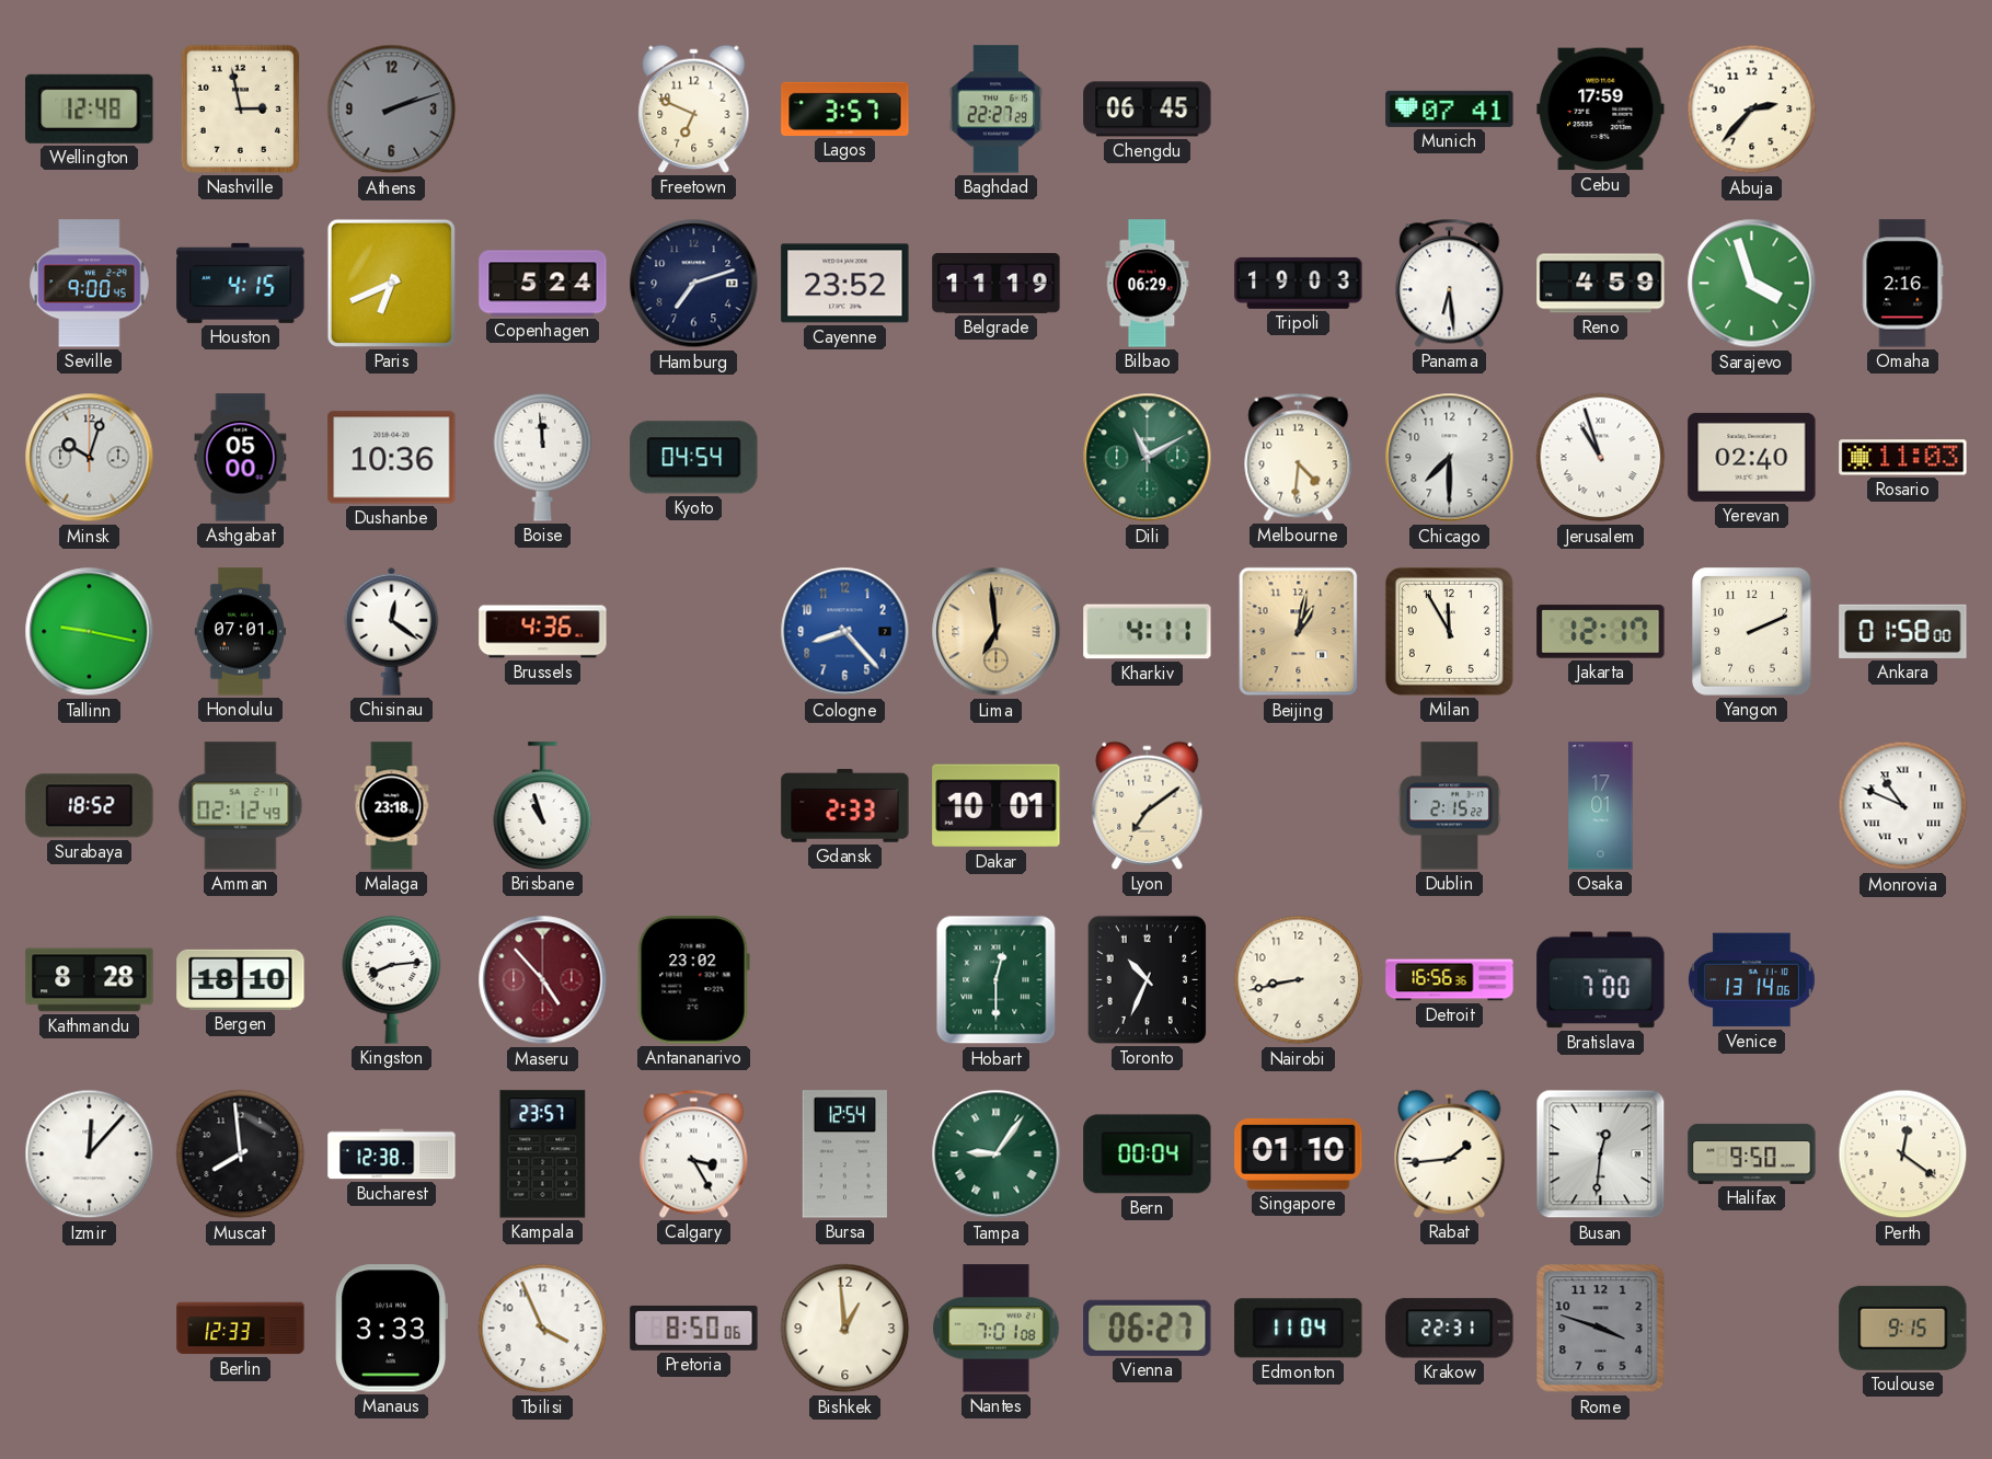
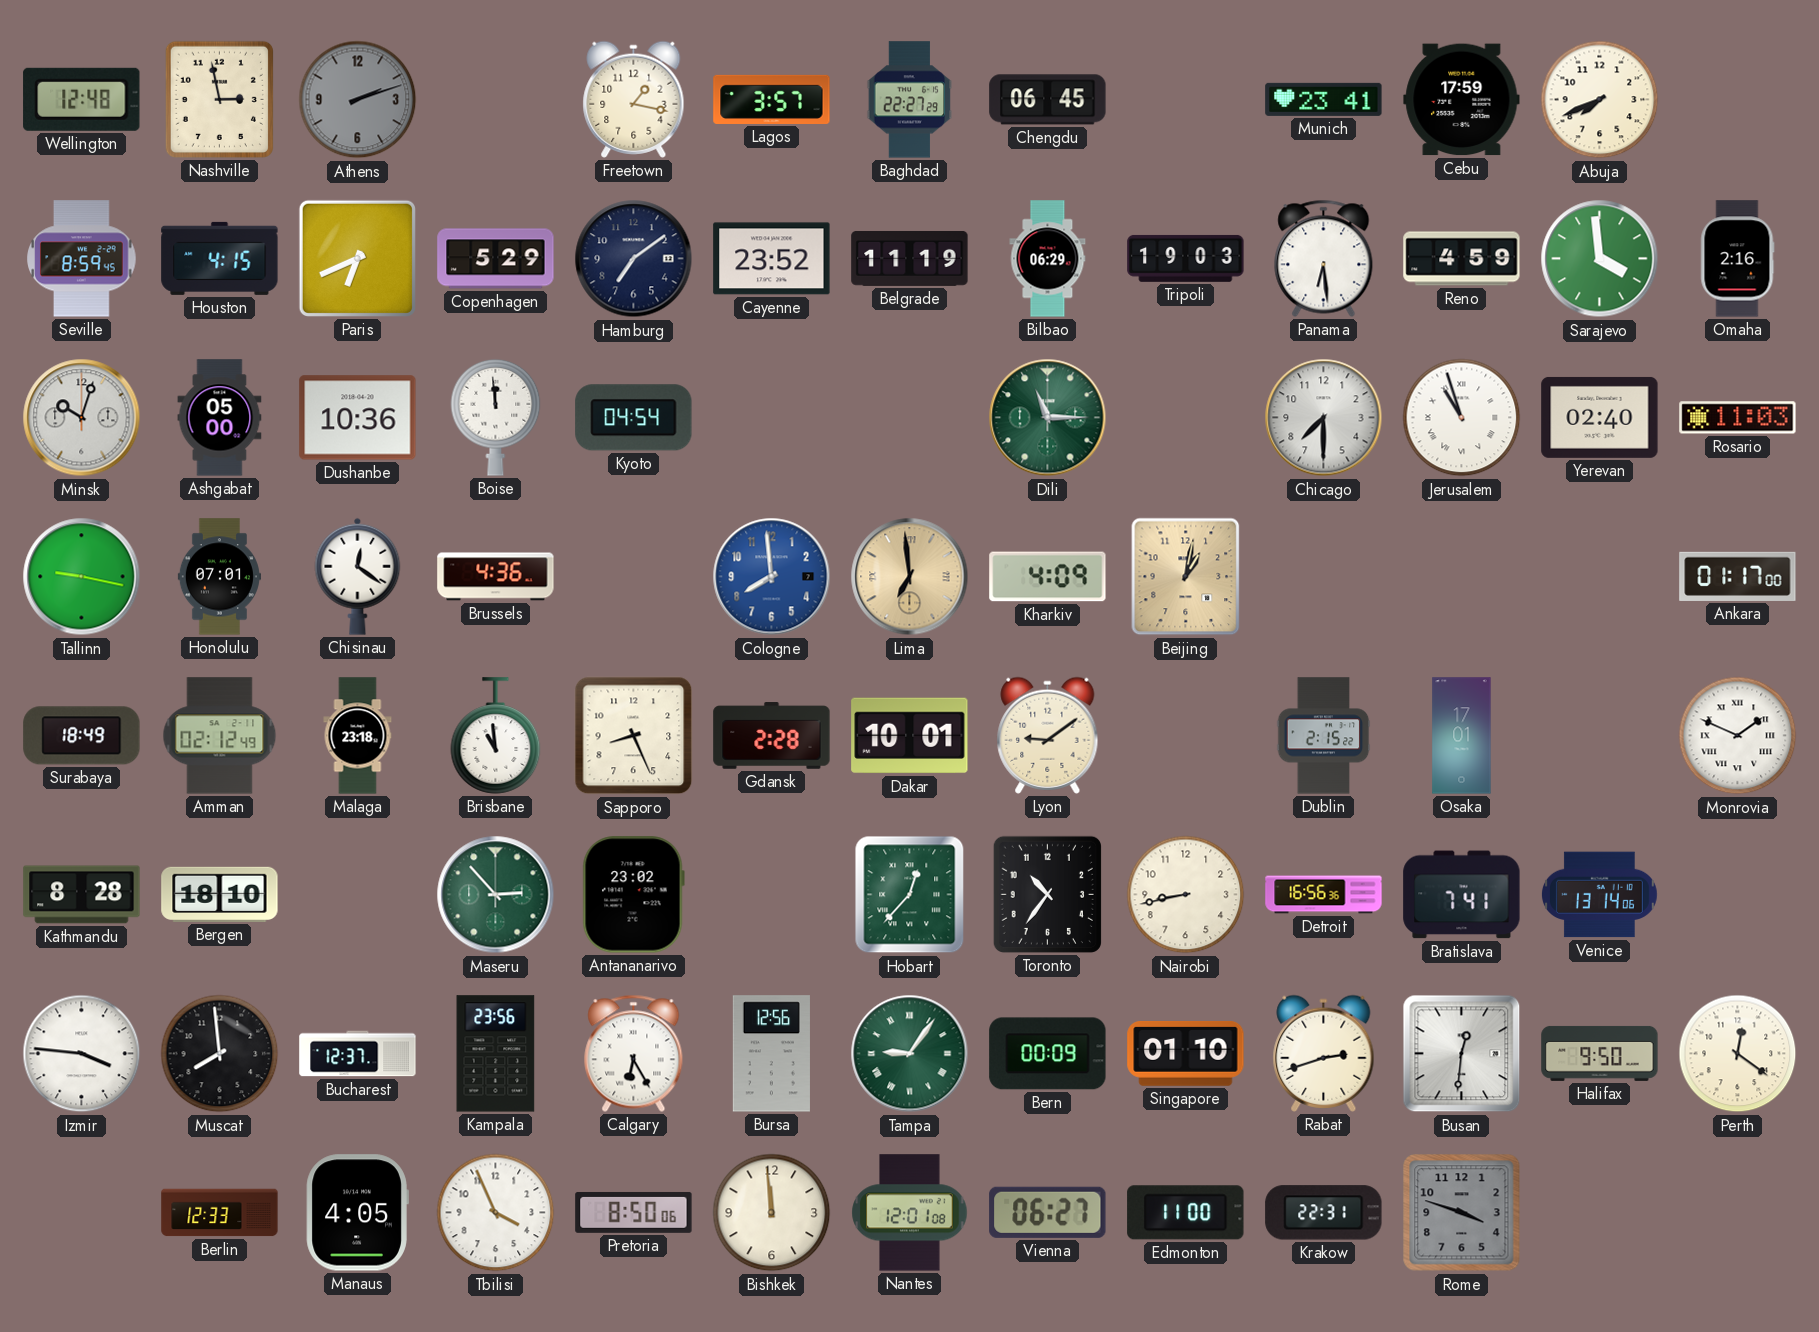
Freetown: 6:49 -> 1:17 (634, 99)
Munich: 07:41 -> 23:41 (1324, 99)
Abuja: 2:37 -> 7:41 (1600, 100)
Seville: 9:00 -> 8:59 (82, 259)
Copenhagen: 5:24 -> 5:29 (496, 259)
Hamburg: 7:12 -> 7:09 (634, 259)
Sarajevo: 3:57 -> 3:59 (1600, 259)
Dili: 11:10 -> 11:15 (1048, 418)
Melbourne: 4:31 -> none (1299, 457)
Cologne: 8:23 -> 7:59 (772, 577)
Kharkiv: 4:11 -> 4:09 (1048, 577)
Milan: 11:55 -> none (1449, 631)
Jakarta: 12:17 -> none (1601, 632)
Yangon: 2:11 -> none (1752, 632)
Ankara: 01:58 -> 01:17 (1738, 576)
Surabaya: 18:52 -> 18:49 (82, 736)
Brisbane: 10:57 -> 10:59 (496, 736)
Sapporo: none -> 8:26 (634, 736)
Gdansk: 2:33 -> 2:28 (772, 736)
Lyon: 7:09 -> 9:09 (1048, 735)
Monrovia: 10:49 -> 1:49 (1738, 736)
Kingston: 8:14 -> none (392, 979)
Maseru: 4:53 -> 2:53 (496, 895)
Maseru dial: burgundy -> green (496, 895)
Hobart: 12:30 -> 12:37 (910, 895)
Toronto: 10:34 -> 10:36 (1047, 894)
Bratislava: 7:00 -> 7:41 (1462, 895)
Izmir: 12:07 -> 3:46 (82, 1054)
Bucharest: 12:38 -> 12:37 (358, 1054)
Kampala: 23:57 -> 23:56 (496, 1054)
Calgary: 3:25 -> 6:25 (634, 1053)
Bursa: 12:54 -> 12:56 (771, 1054)
Bern: 00:04 -> 00:09 (1048, 1054)
Rabat: 1:44 -> 2:42 (1324, 1053)
Manaus: 3:33 -> 4:05 (357, 1213)
Bishkek: 12:59 -> 11:59 (772, 1213)
Nantes: 7:01 -> 12:01 (910, 1213)
Edmonton: 11:04 -> 11:00 (1186, 1213)
Toulouse: 9:15 -> none (1903, 1328)
